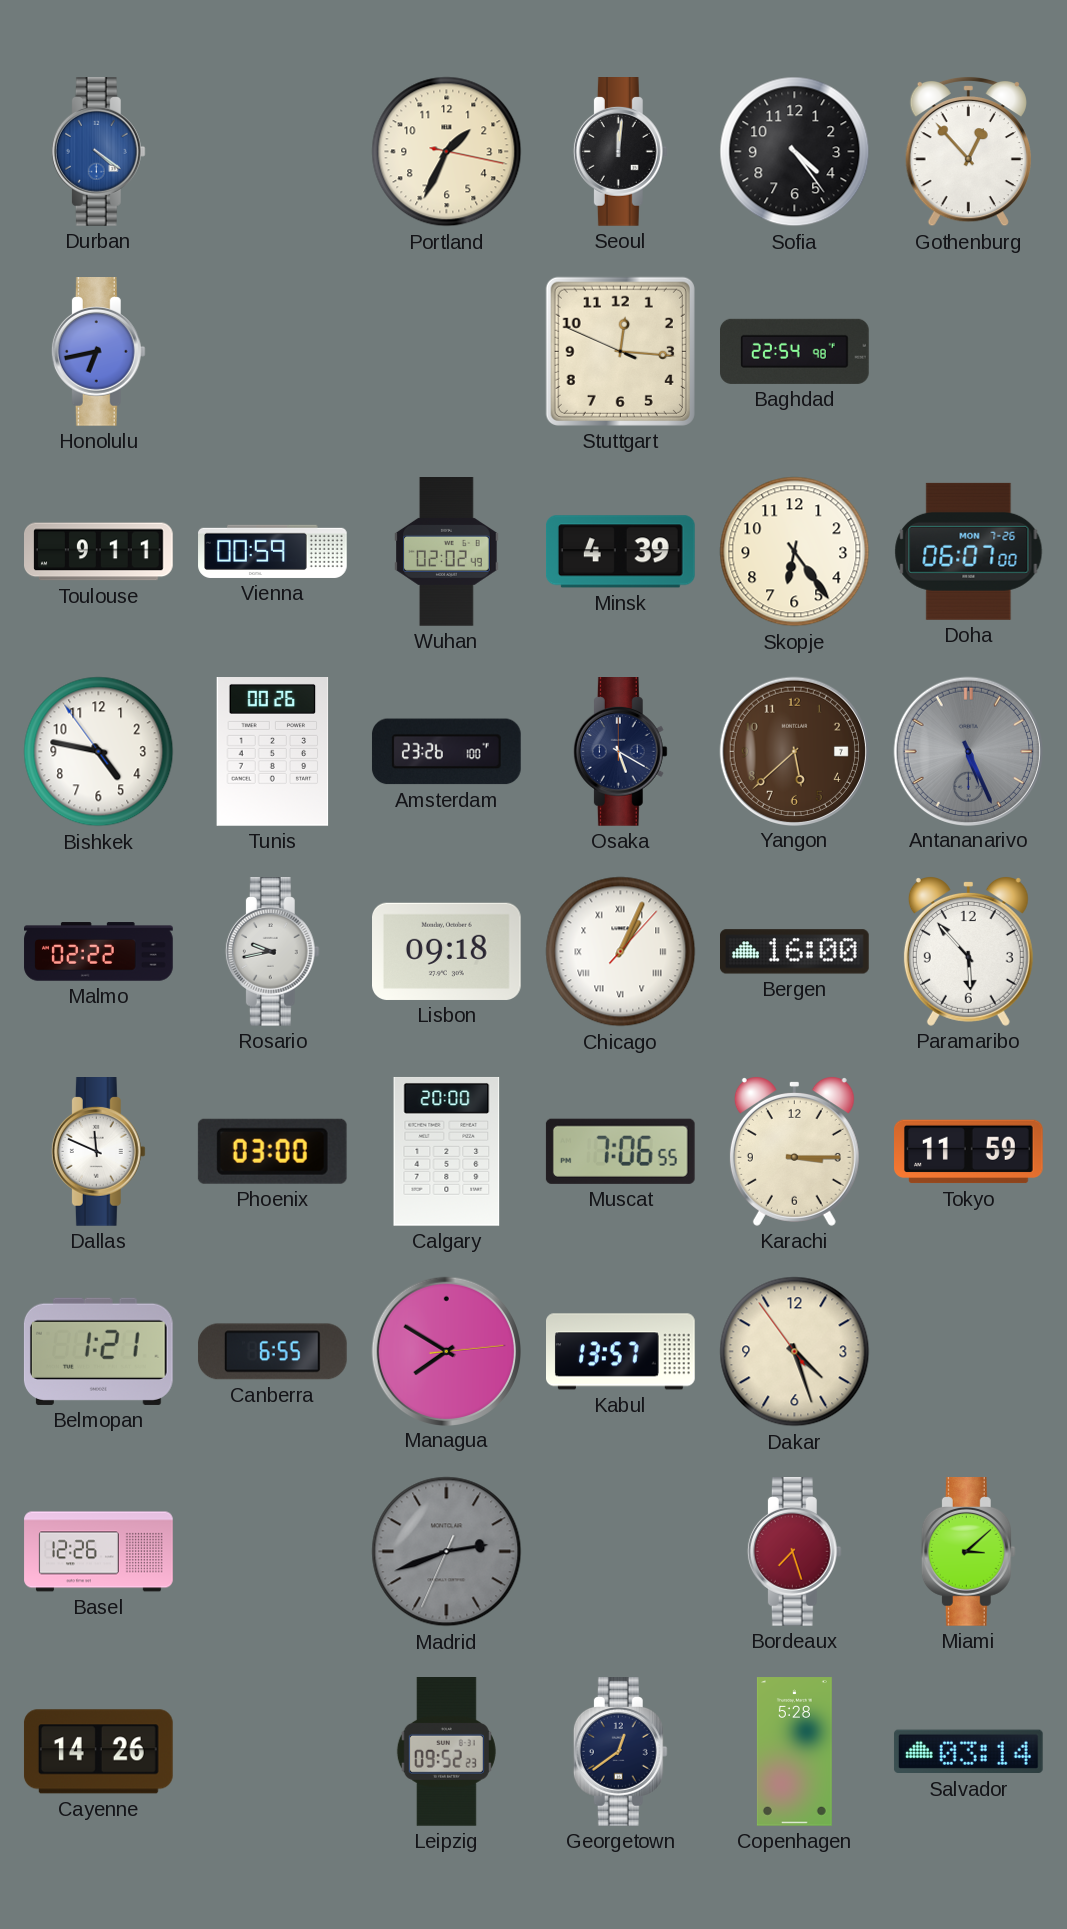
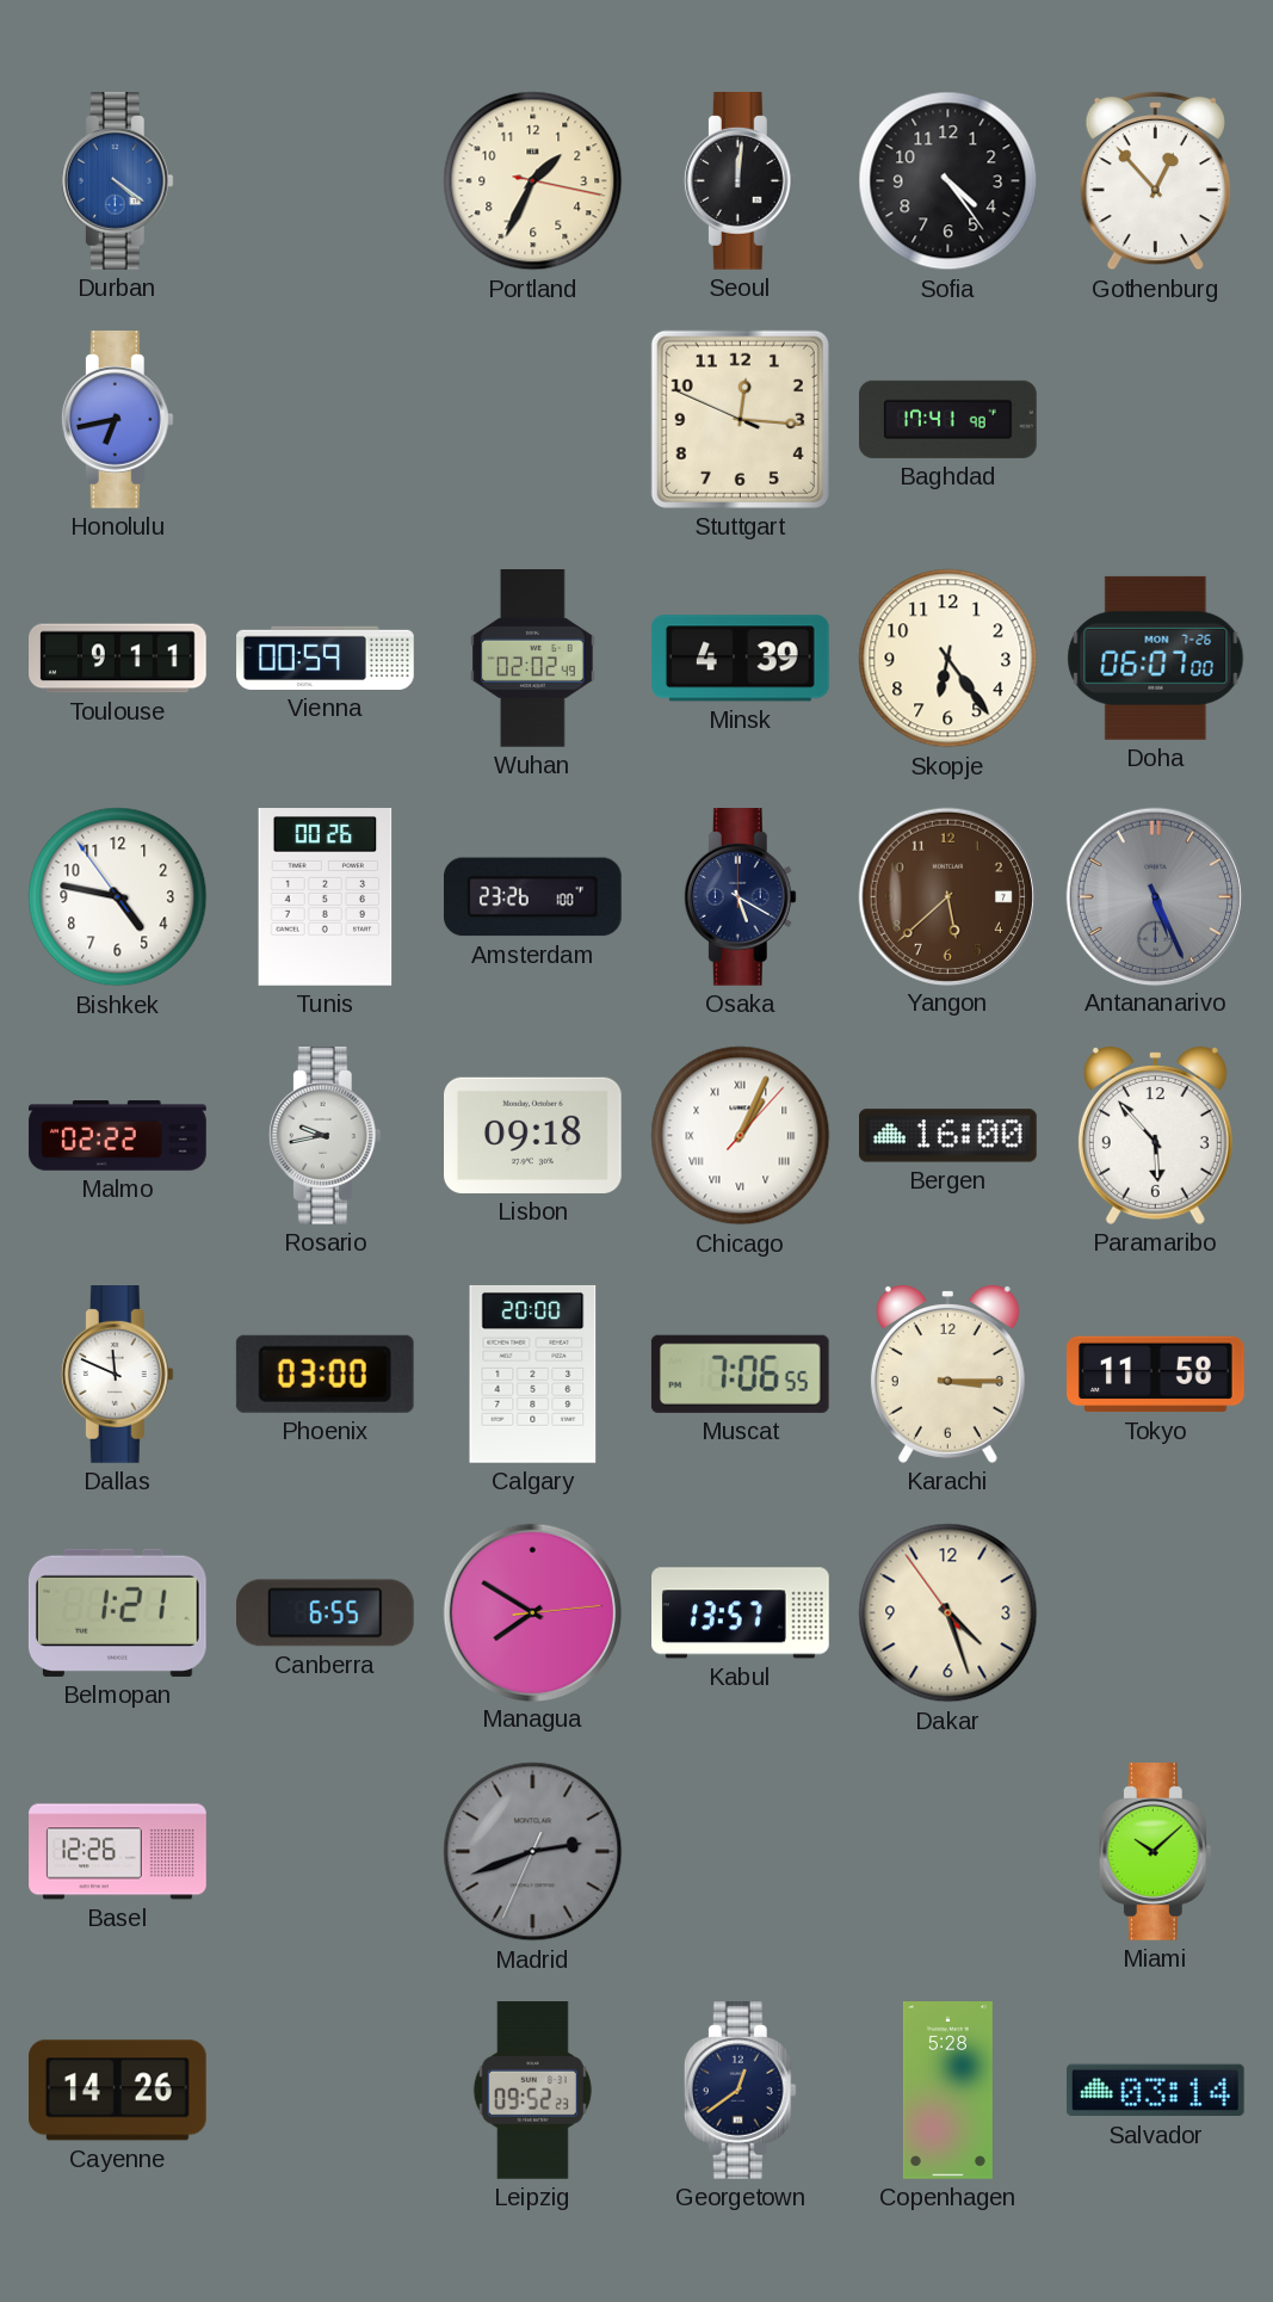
Baghdad: 22:54 -> 17:41 (948, 419)
Tokyo: 11:59 -> 11:58 (1156, 1375)
Bordeaux: 7:27 -> none (794, 1552)
Miami: 3:08 -> 10:08 (1155, 1852)
